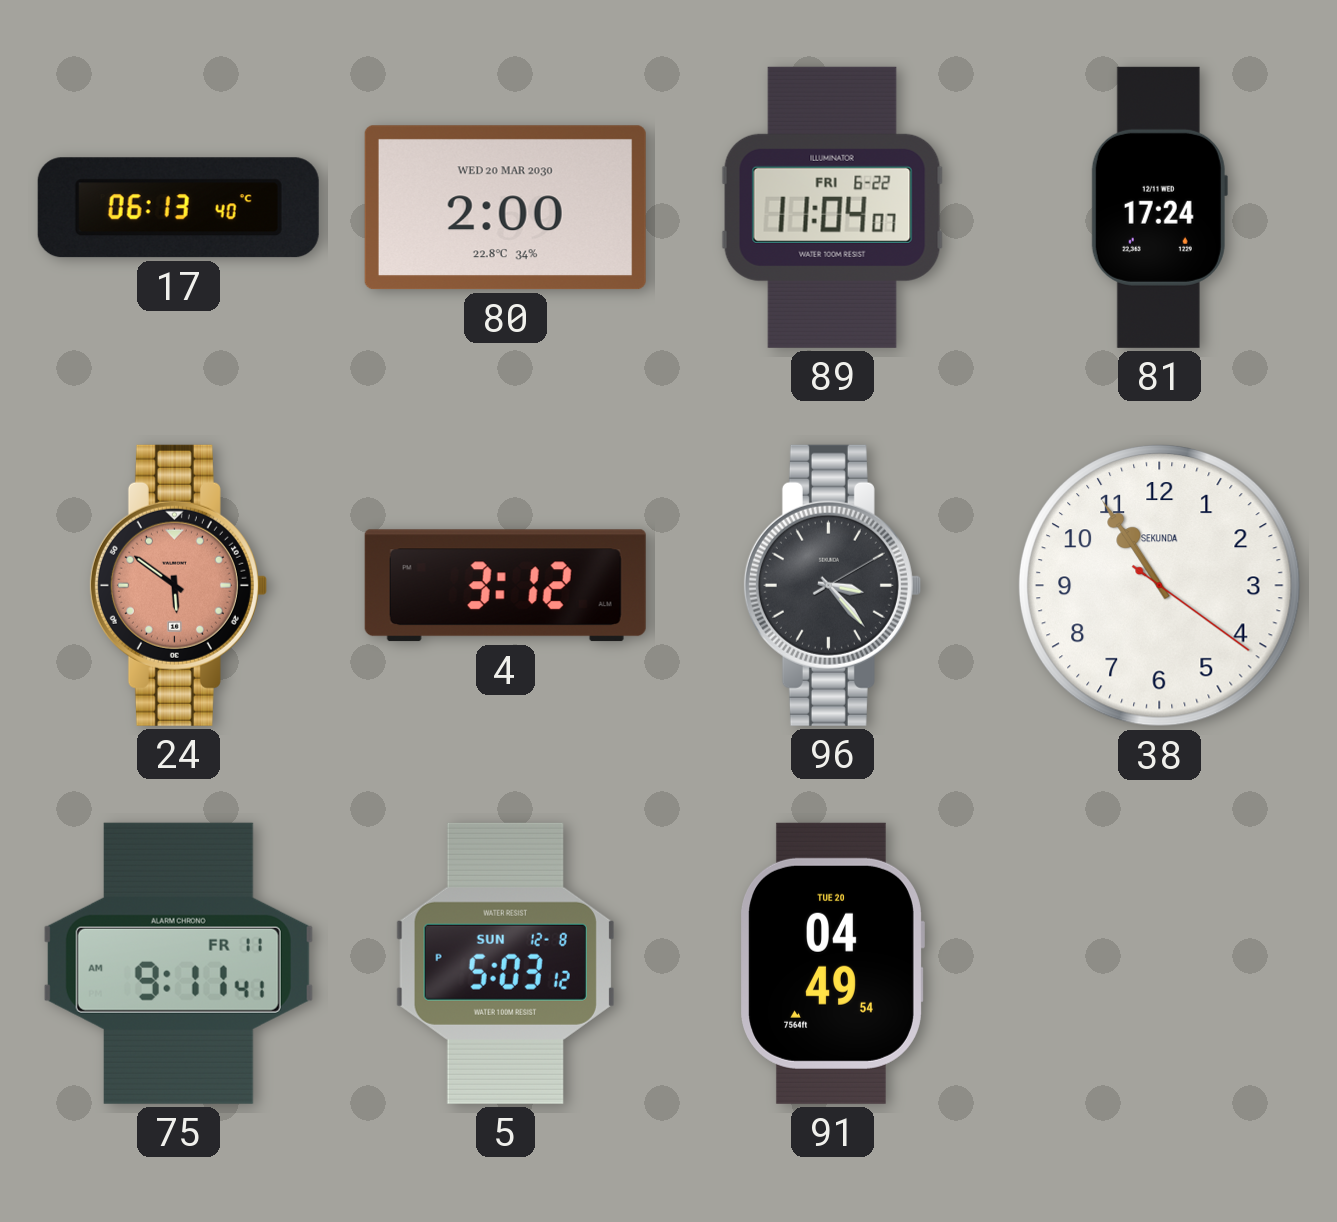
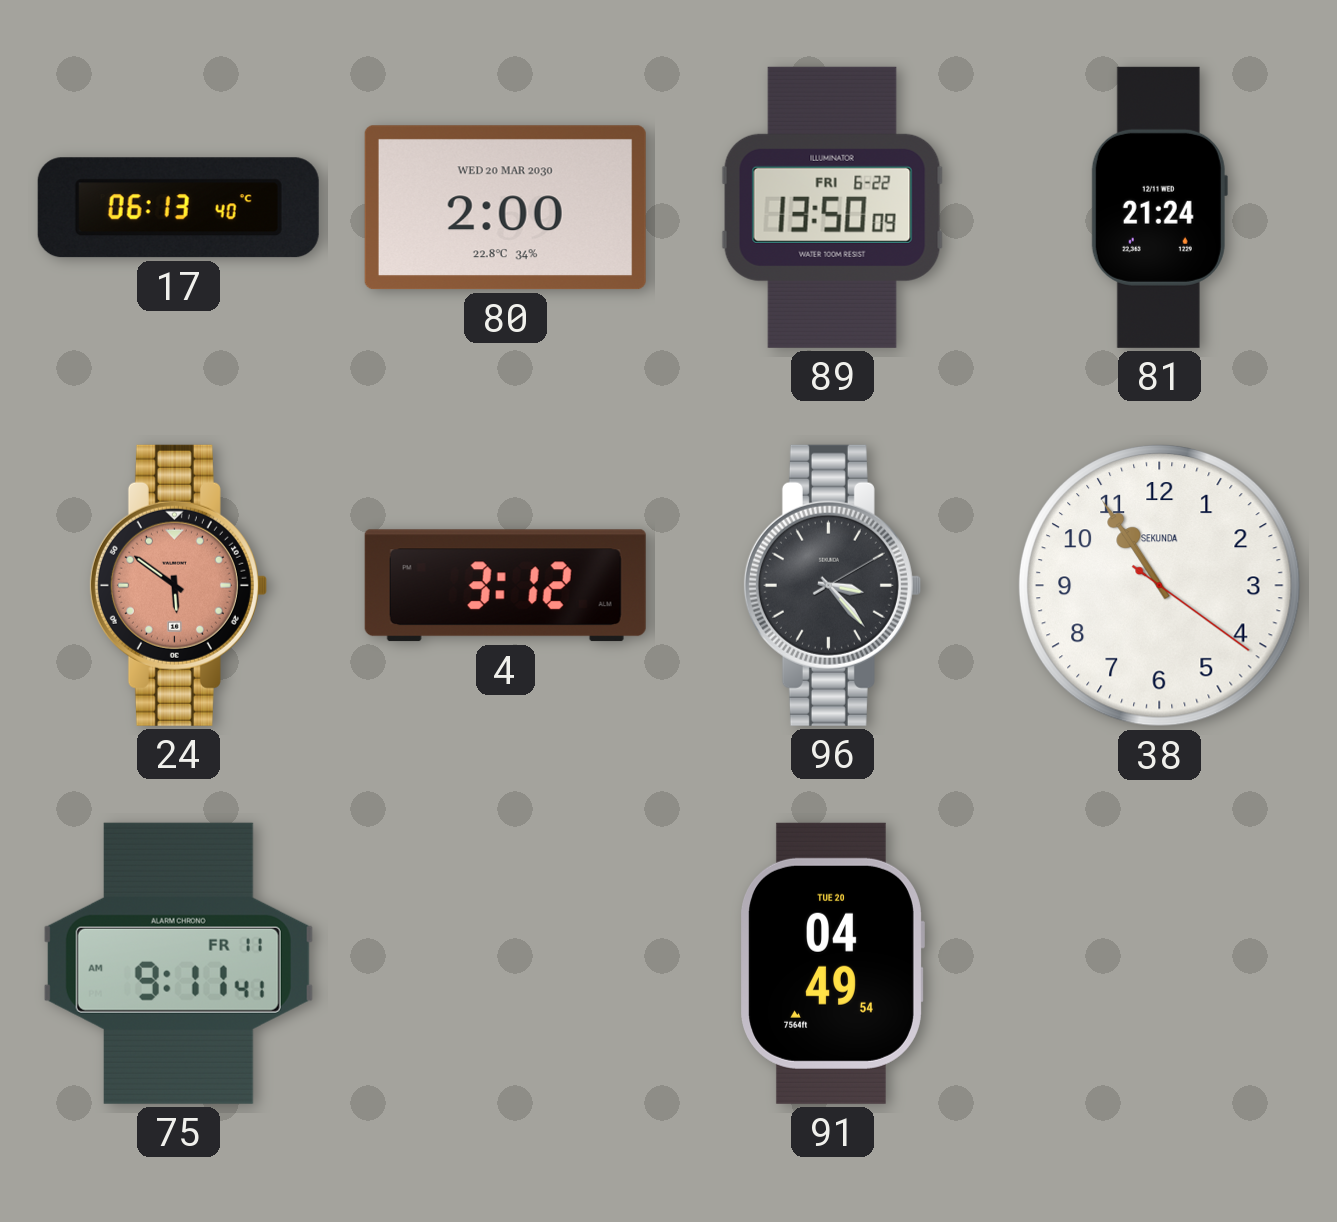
89: 11:04 -> 13:50 (832, 207)
81: 17:24 -> 21:24 (1159, 207)
5: 5:03 -> none (505, 963)
